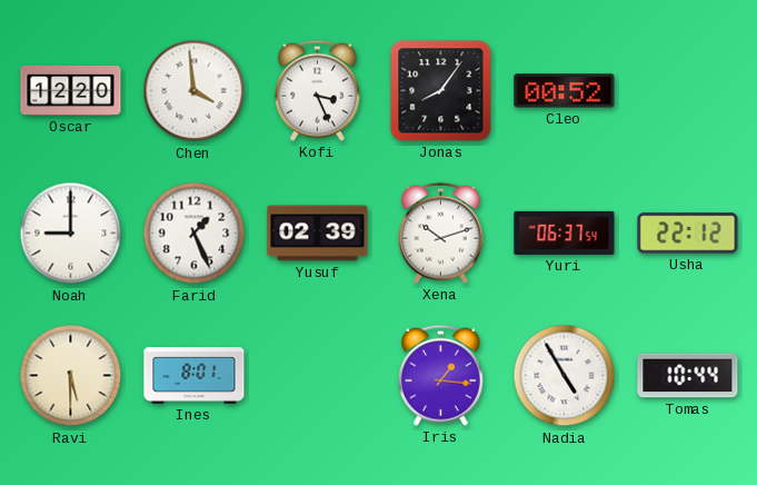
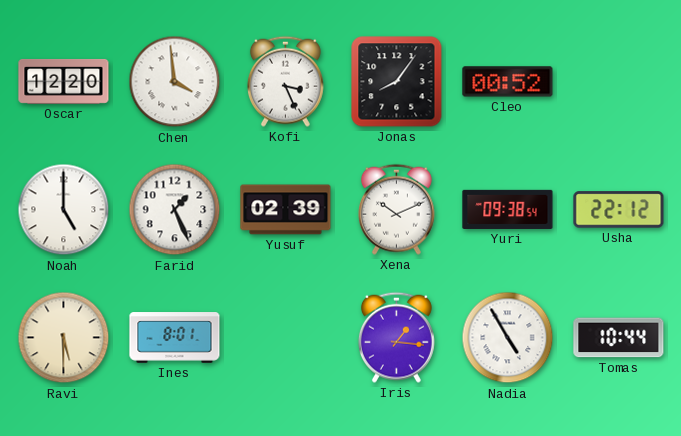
Noah: 9:00 -> 5:00 (64, 210)
Xena: 10:12 -> 10:11 (396, 209)
Yuri: 06:37 -> 09:38 (508, 209)
